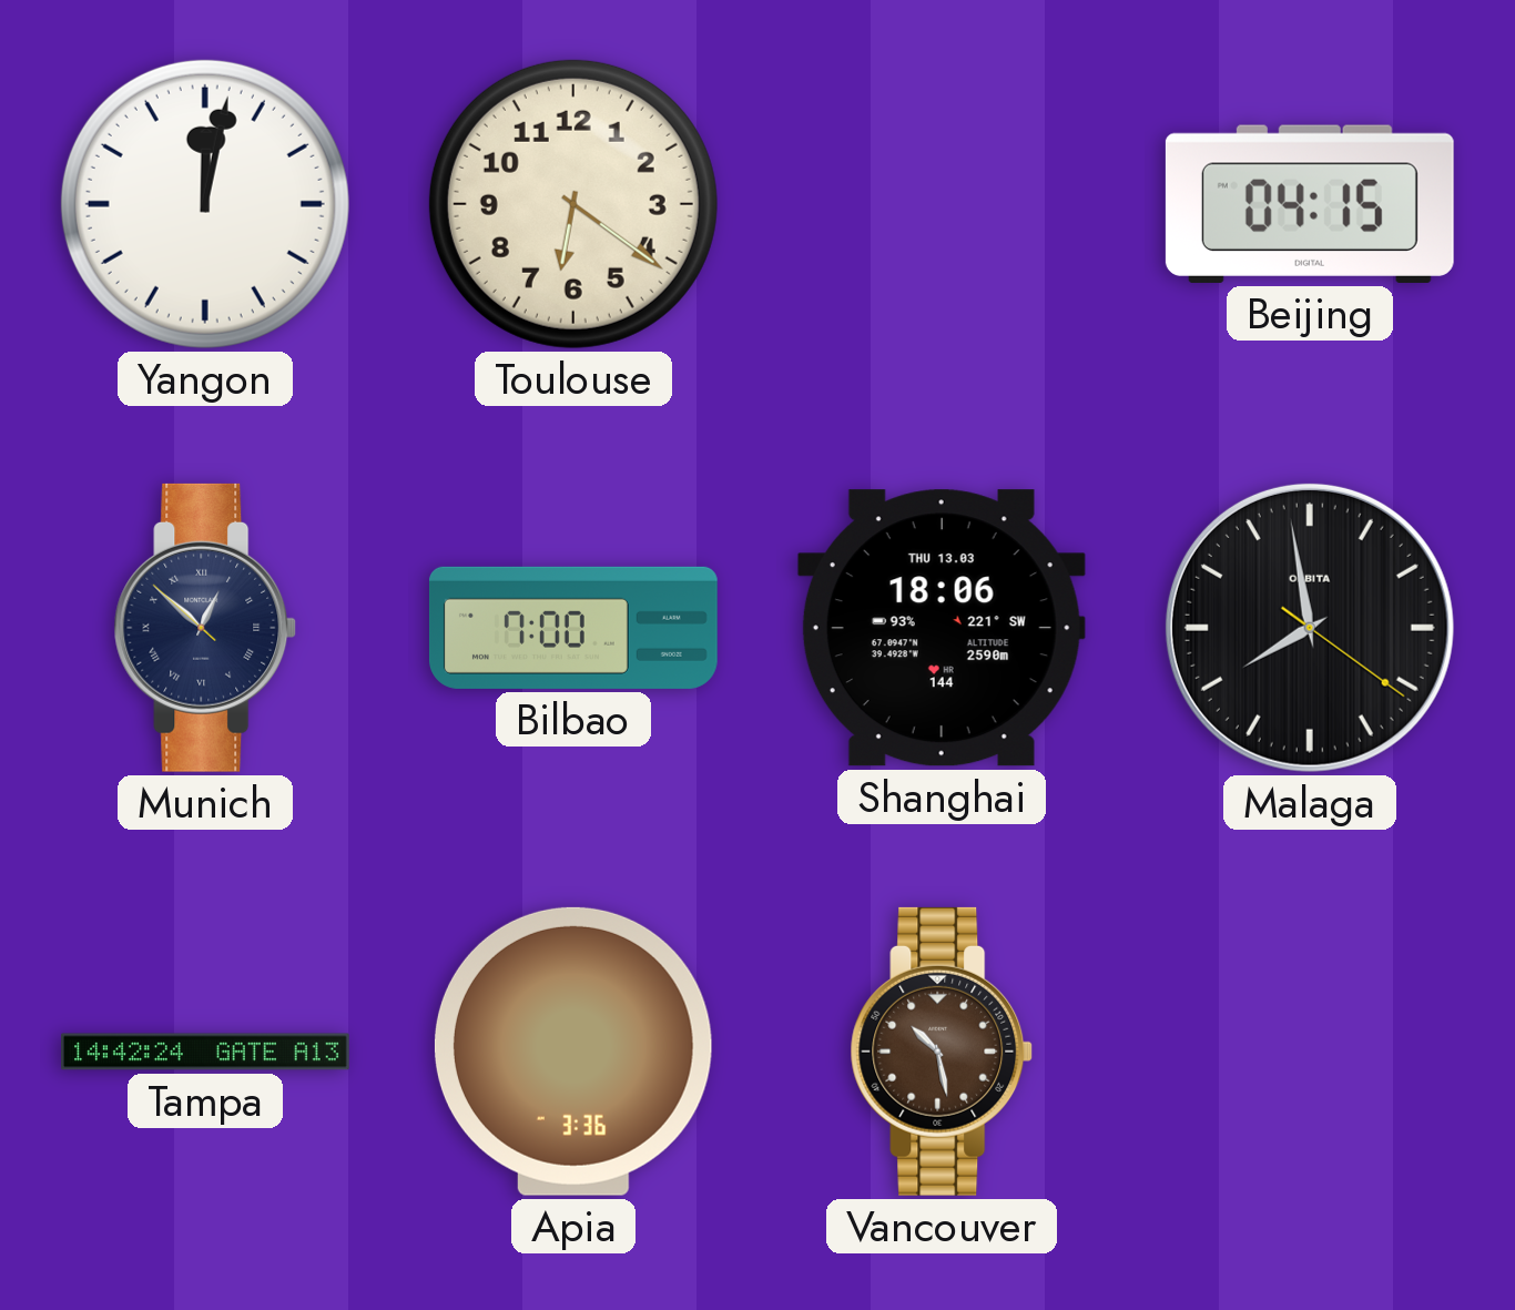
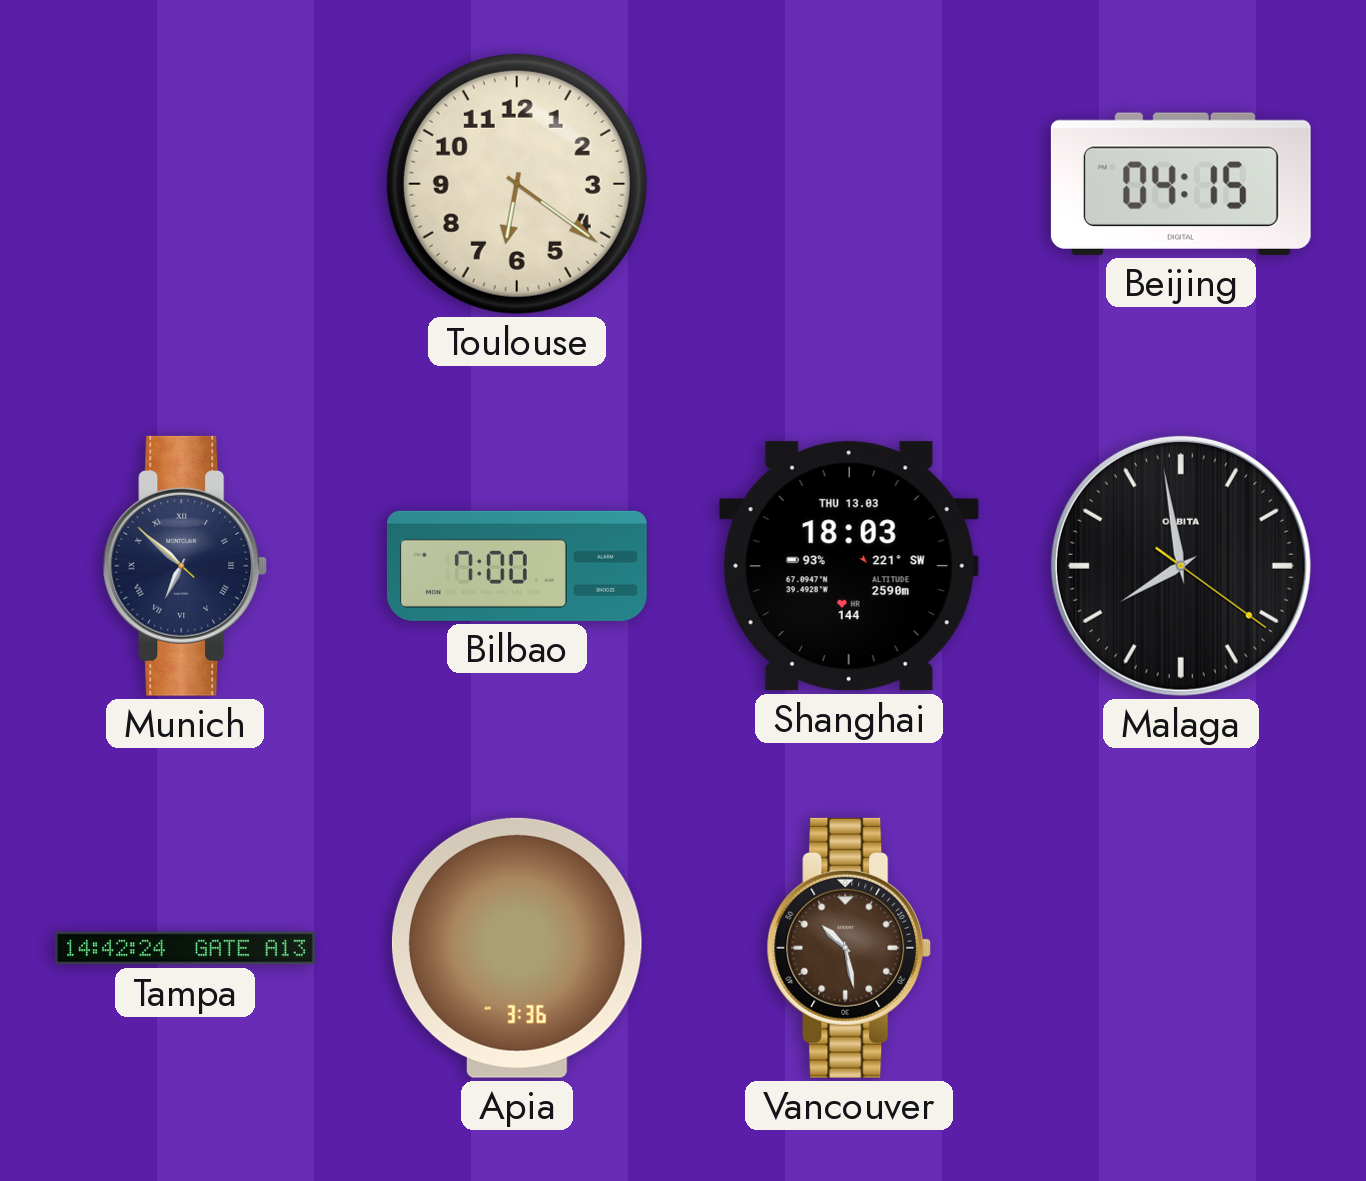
Yangon: 12:02 -> none (205, 204)
Munich: 12:51 -> 6:51 (185, 566)
Shanghai: 18:06 -> 18:03 (849, 566)
